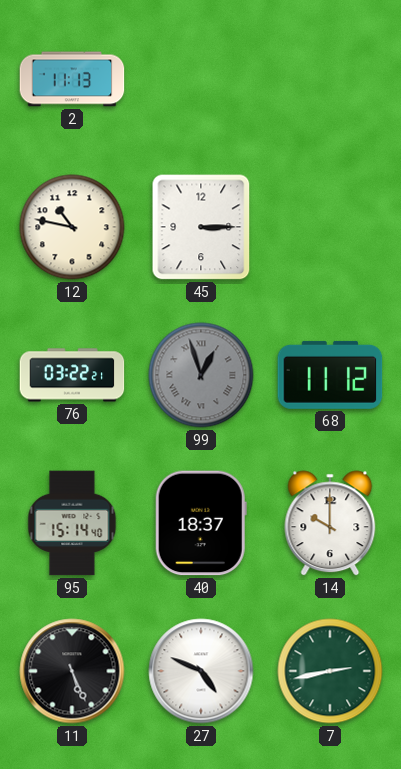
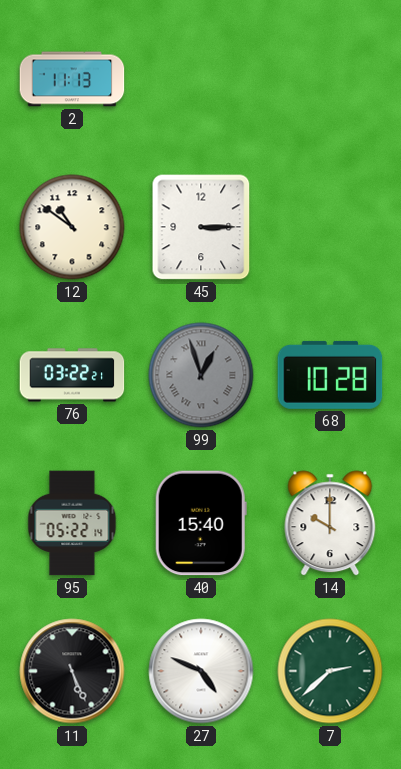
12: 10:47 -> 10:51 (72, 227)
68: 11:12 -> 10:28 (330, 375)
95: 15:14 -> 05:22 (72, 523)
40: 18:37 -> 15:40 (201, 523)
7: 2:43 -> 2:38 (330, 671)
